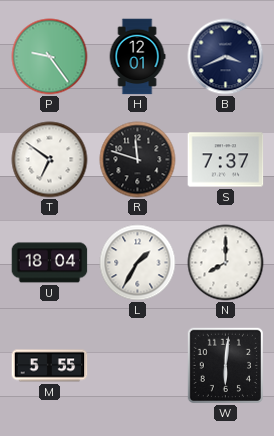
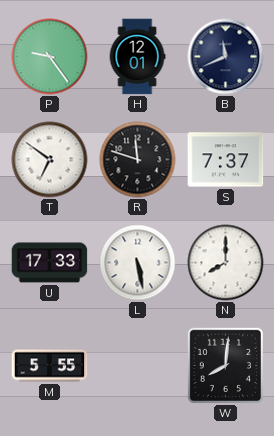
B: 3:41 -> 11:41 (226, 57)
U: 18:04 -> 17:33 (50, 263)
L: 1:35 -> 5:28 (138, 263)
W: 6:01 -> 8:01 (225, 365)
